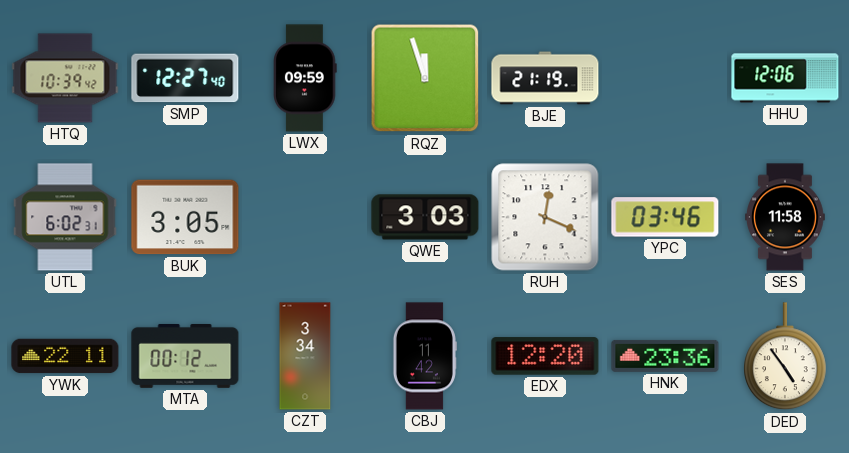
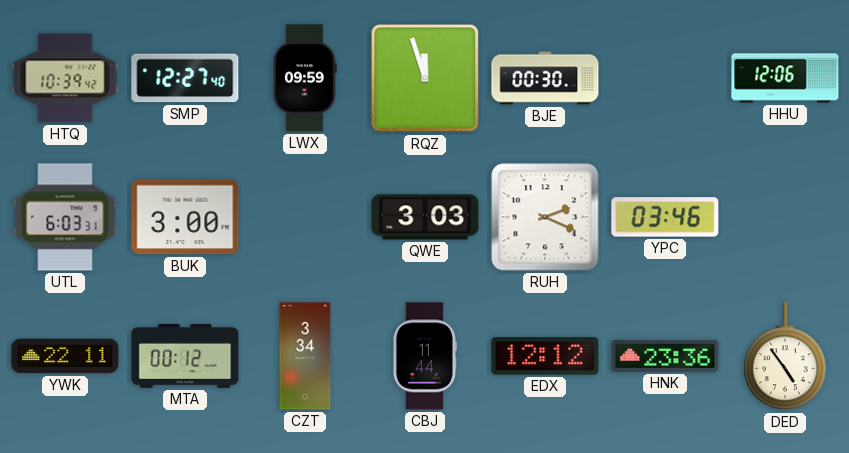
BJE: 21:19 -> 00:30 (545, 78)
UTL: 6:02 -> 6:03 (65, 217)
BUK: 3:05 -> 3:00 (185, 217)
RUH: 12:19 -> 2:19 (545, 217)
SES: 11:58 -> none (785, 217)
CBJ: 11:42 -> 11:44 (424, 356)
EDX: 12:20 -> 12:12 (545, 356)
